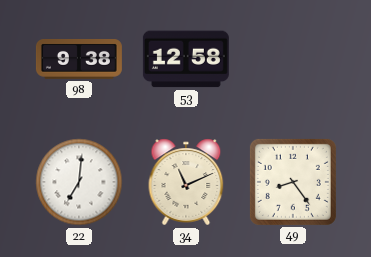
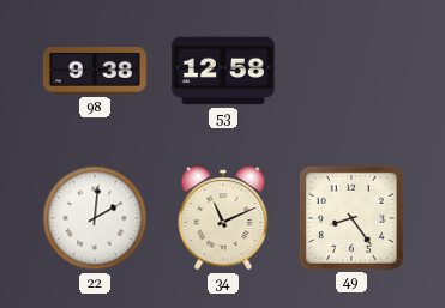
22: 7:01 -> 2:01 (95, 218)
